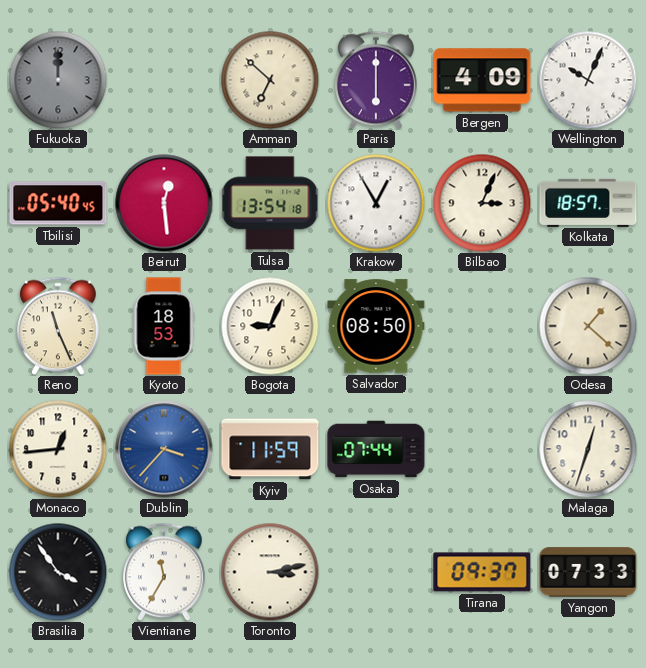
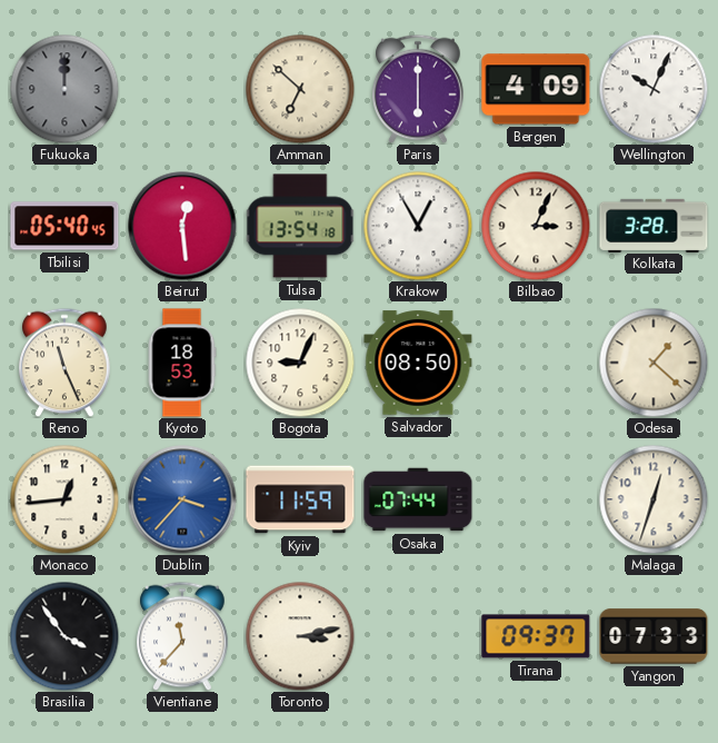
Kolkata: 18:57 -> 3:28 (654, 225)
Vientiane: 11:35 -> 11:37 (182, 636)
